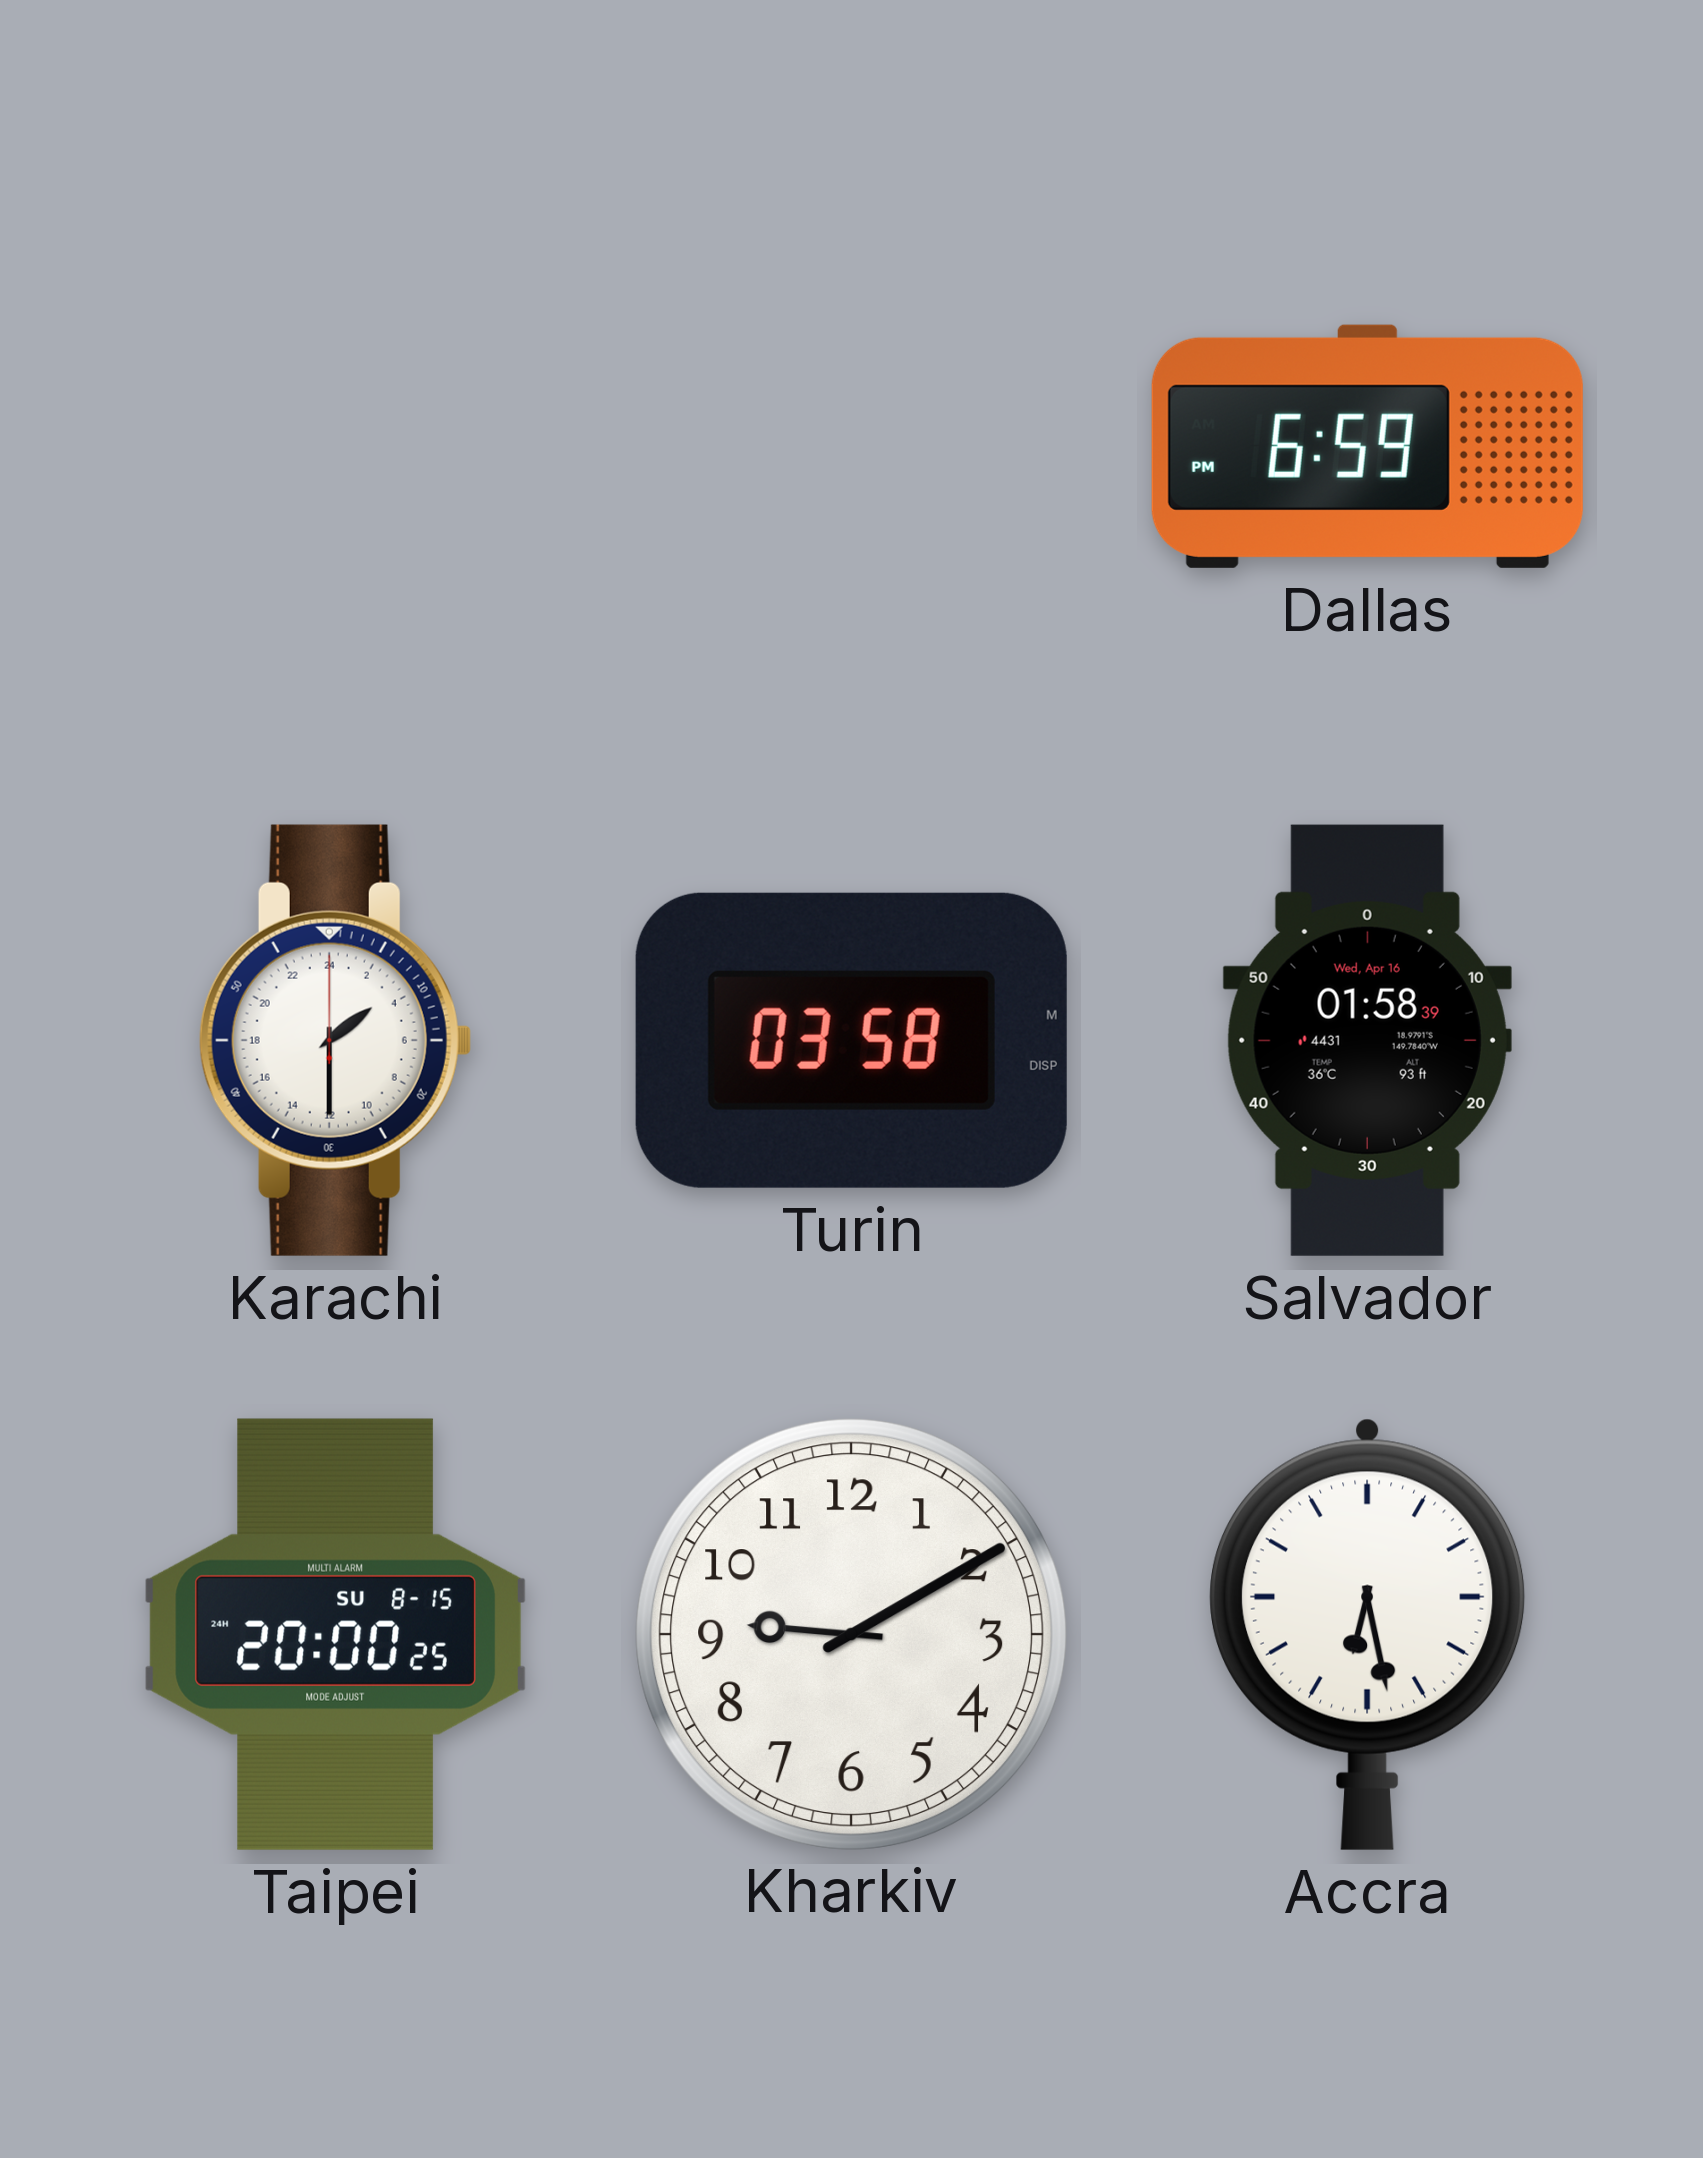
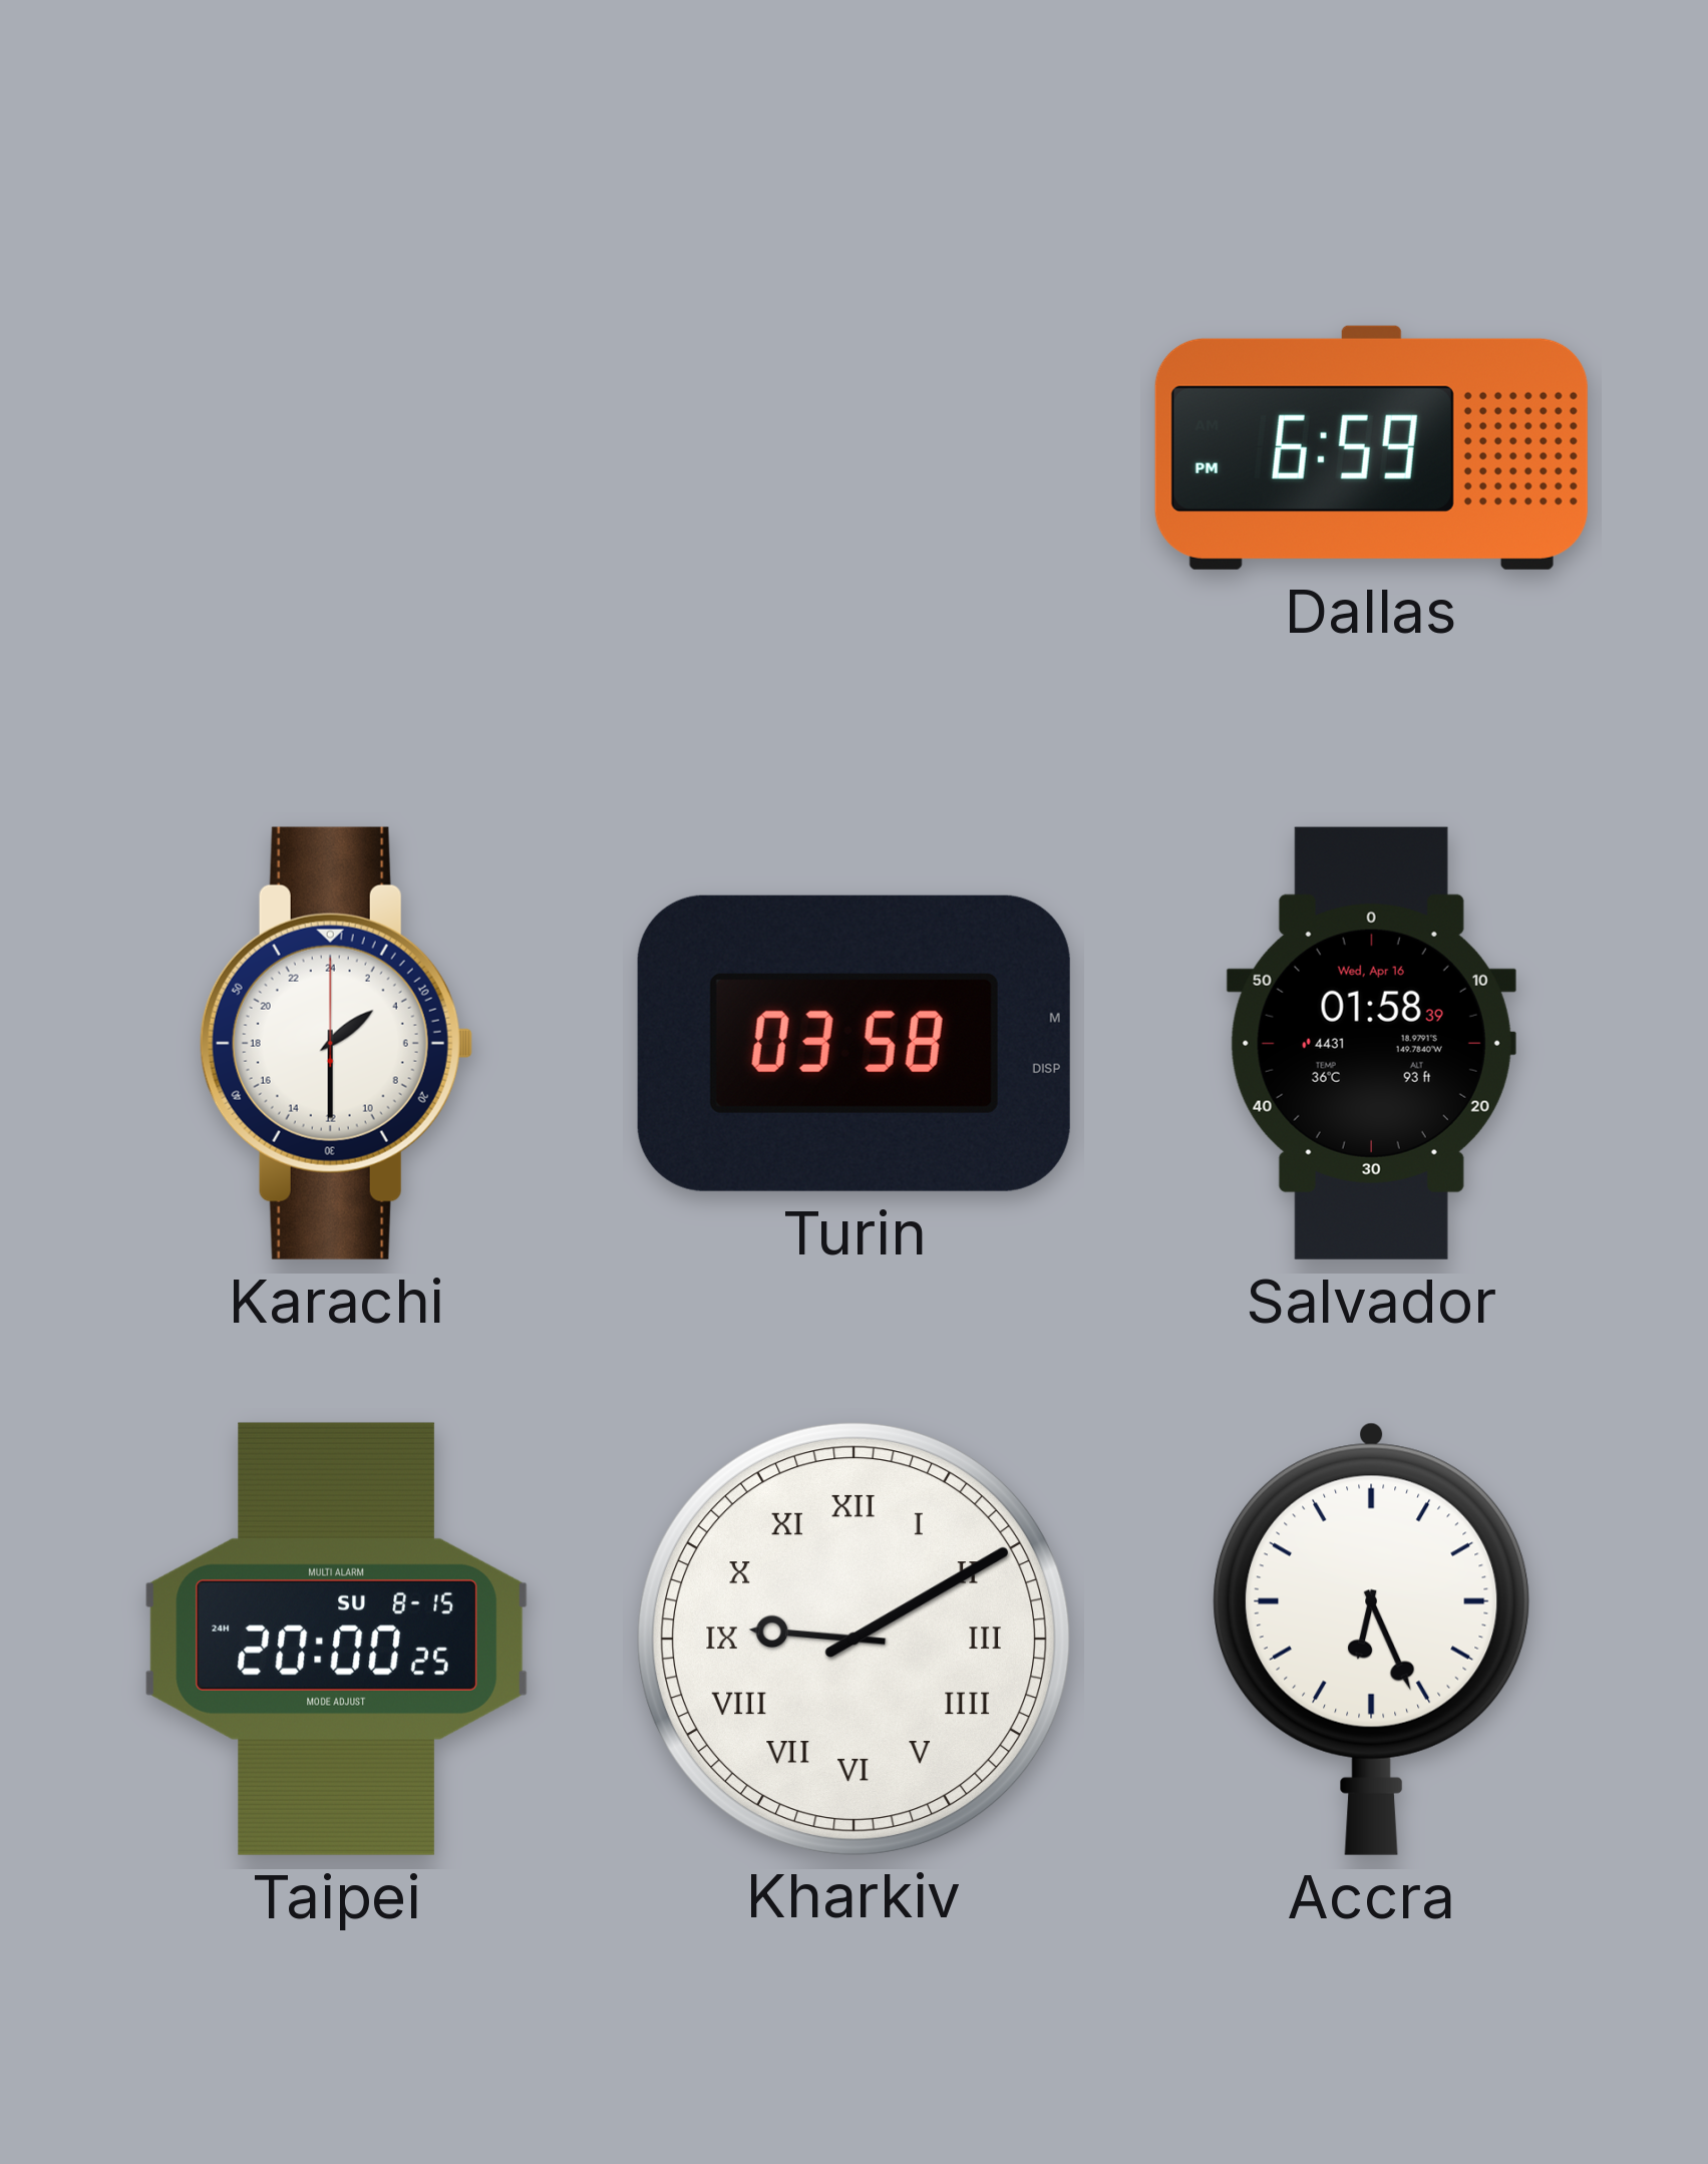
Kharkiv numerals: Arabic -> Roman (853, 1639)
Accra: 6:28 -> 6:26 (1372, 1639)
